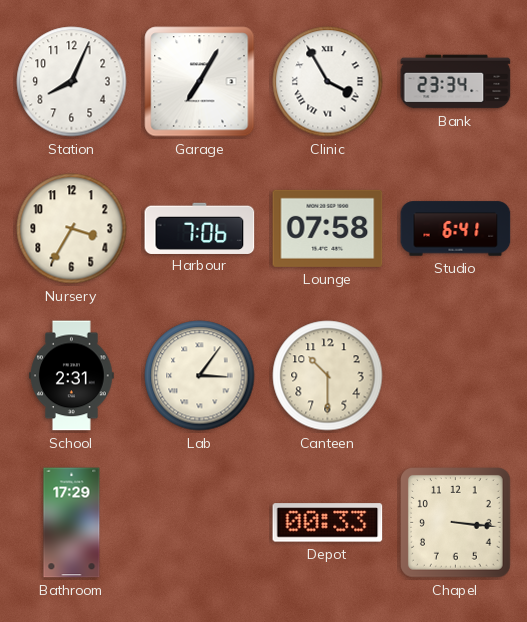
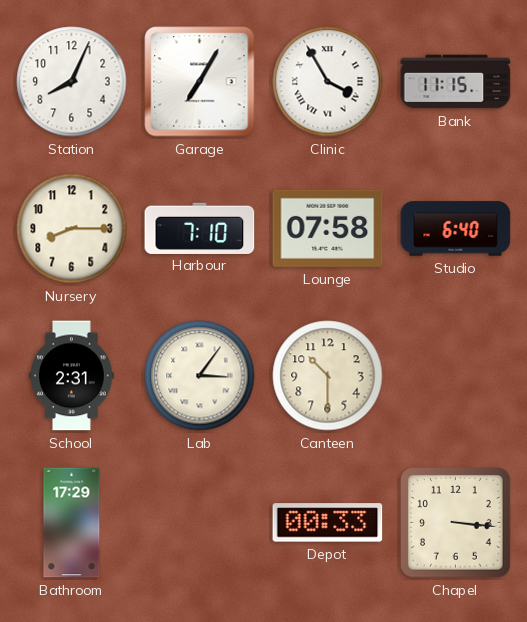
Bank: 23:34 -> 11:15 (456, 82)
Nursery: 3:35 -> 8:15 (72, 229)
Harbour: 7:06 -> 7:10 (200, 228)
Studio: 6:41 -> 6:40 (456, 229)
